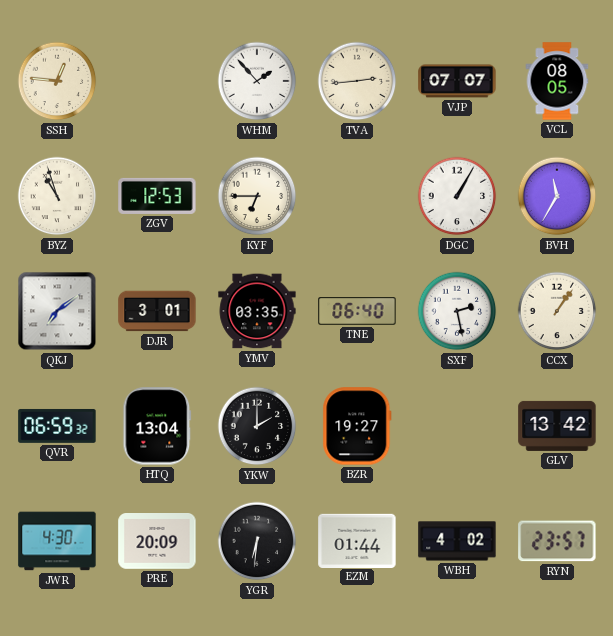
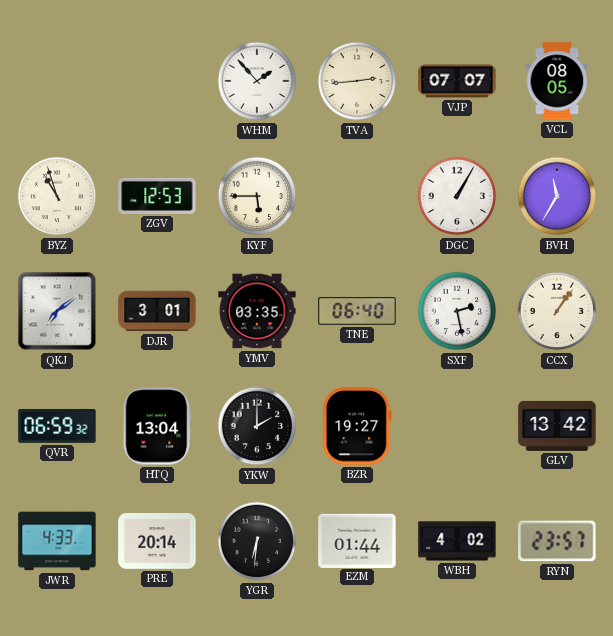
SSH: 12:46 -> none (57, 81)
KYF: 6:45 -> 5:45 (257, 196)
JWR: 4:30 -> 4:33 (57, 541)
PRE: 20:09 -> 20:14 (157, 542)
